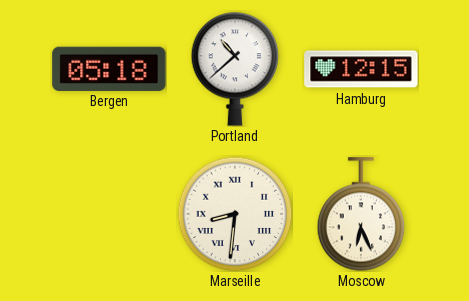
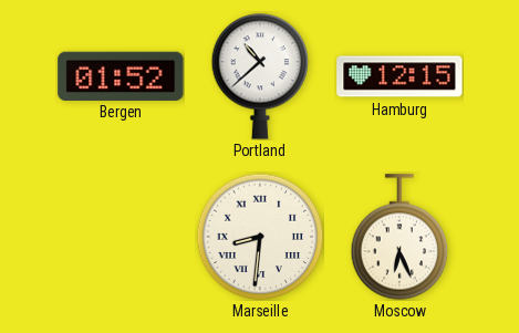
Bergen: 05:18 -> 01:52 (121, 75)
